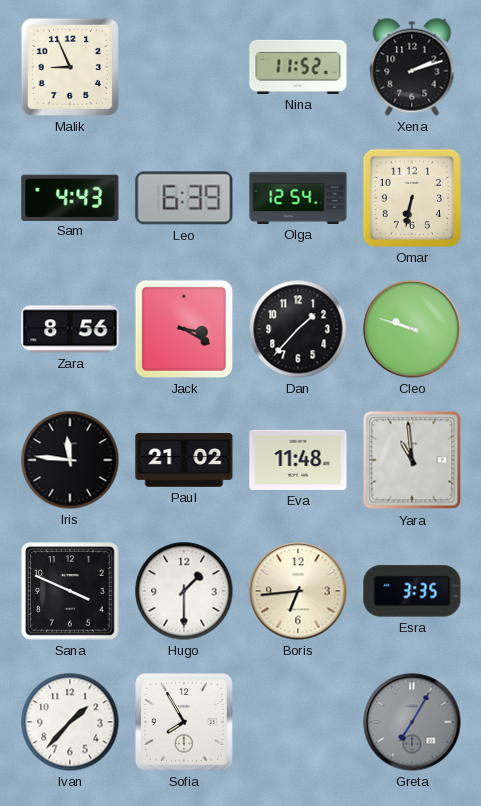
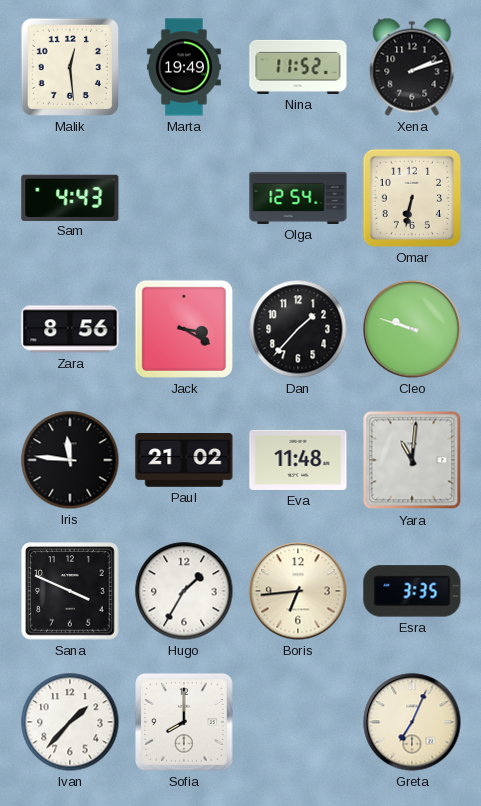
Malik: 8:56 -> 12:29 (70, 67)
Marta: none -> 19:49 (184, 67)
Leo: 6:39 -> none (184, 198)
Yara: 10:59 -> 11:01 (412, 460)
Hugo: 1:30 -> 1:35 (184, 591)
Sofia: 7:55 -> 8:00 (185, 723)
Greta: 7:05 -> 7:04 (412, 722)
Greta dial: grey -> cream (412, 722)
